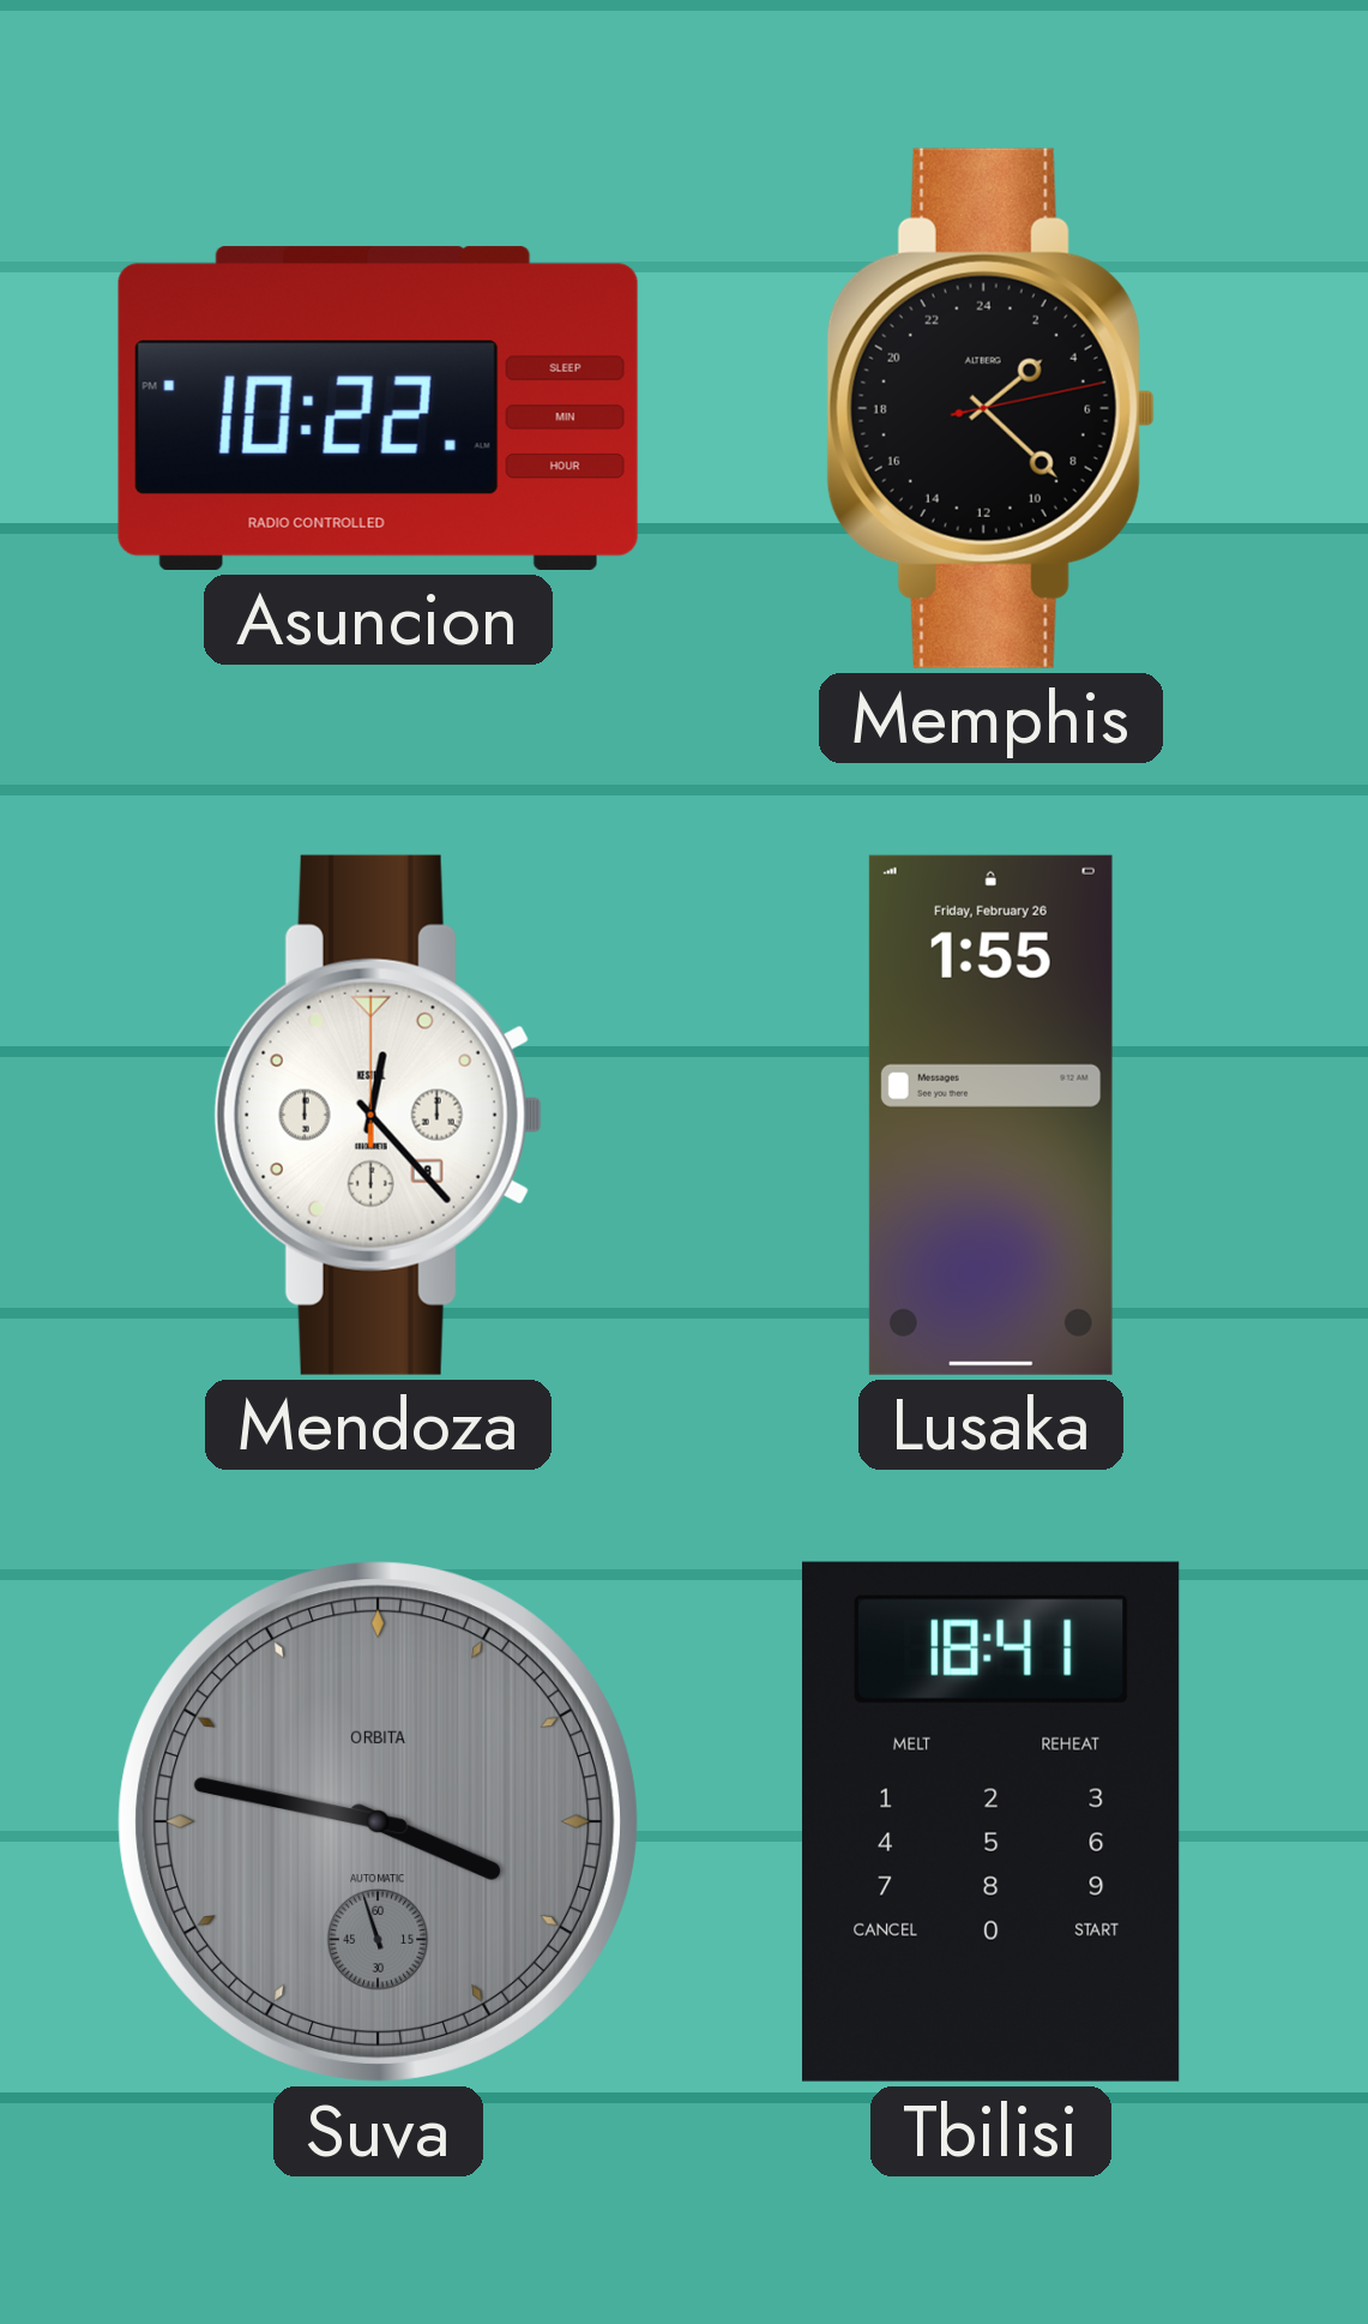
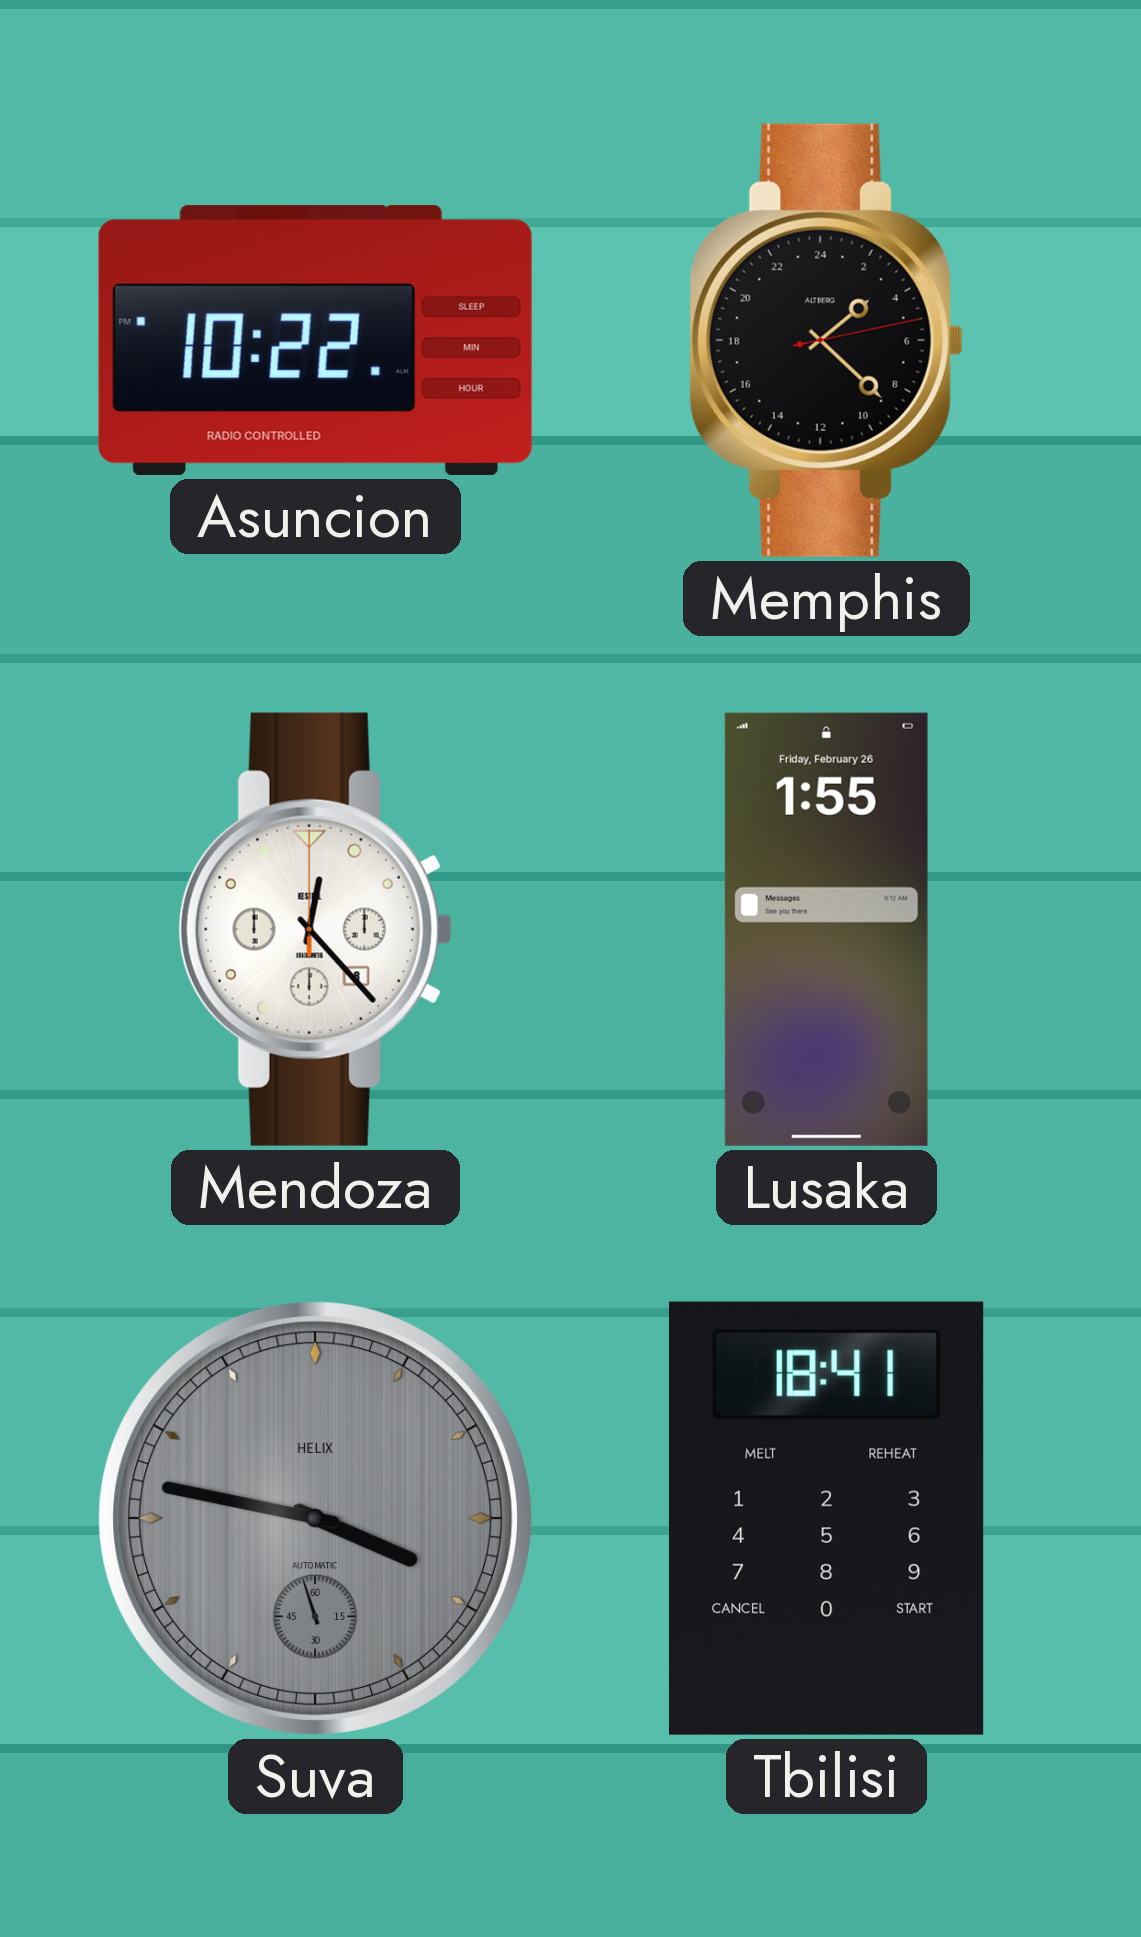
Suva brand: ORBITA -> HELIX (315, 1518)
